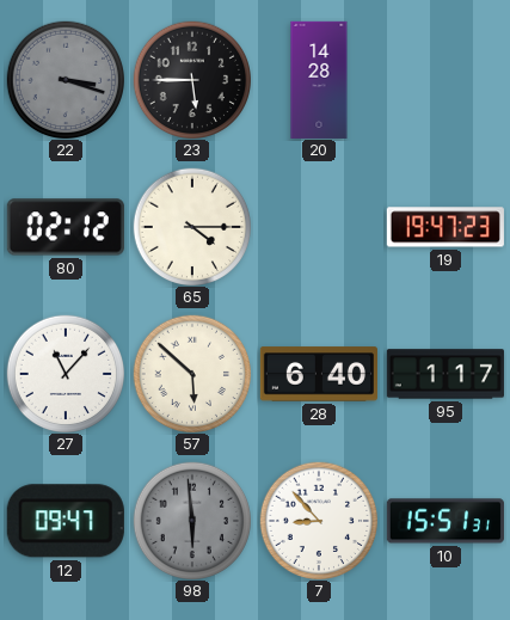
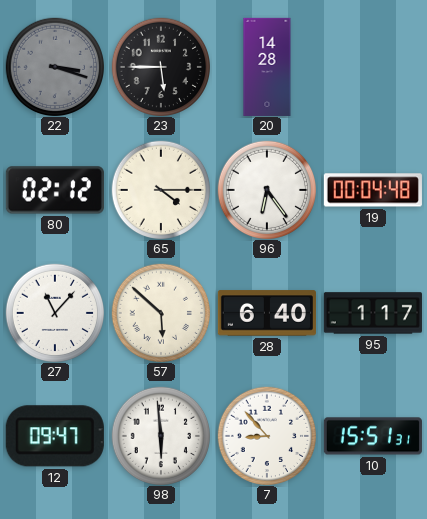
96: none -> 6:24 (266, 189)
19: 19:47 -> 00:04 (373, 190)
98 dial: grey -> white (160, 435)
